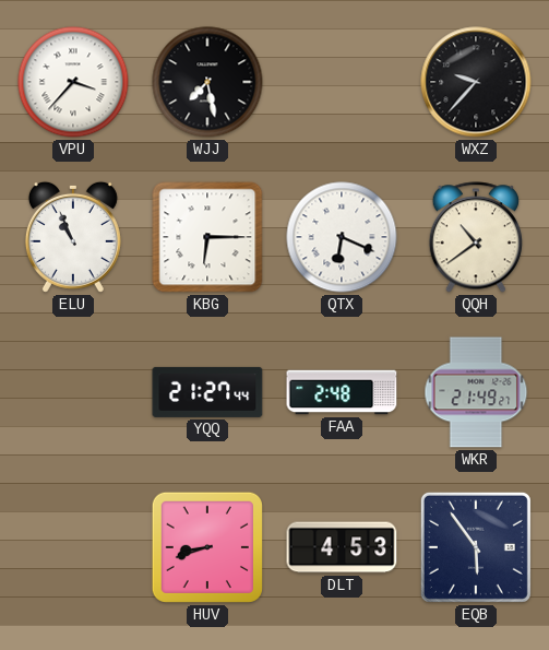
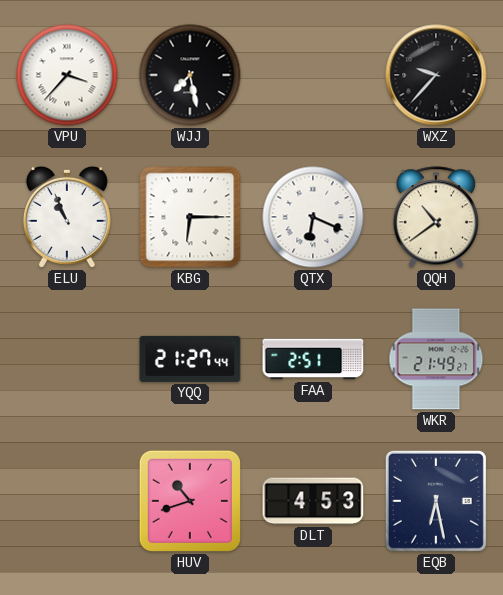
FAA: 2:48 -> 2:51 (313, 359)
HUV: 8:42 -> 10:42 (190, 501)
EQB: 5:54 -> 6:28 (436, 501)
